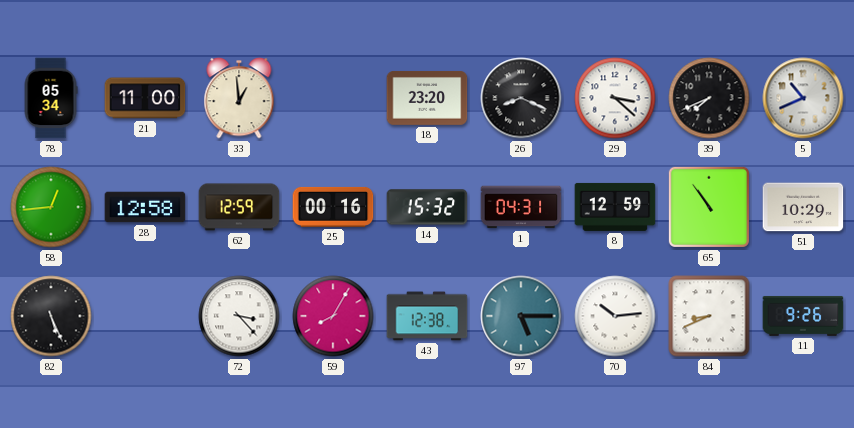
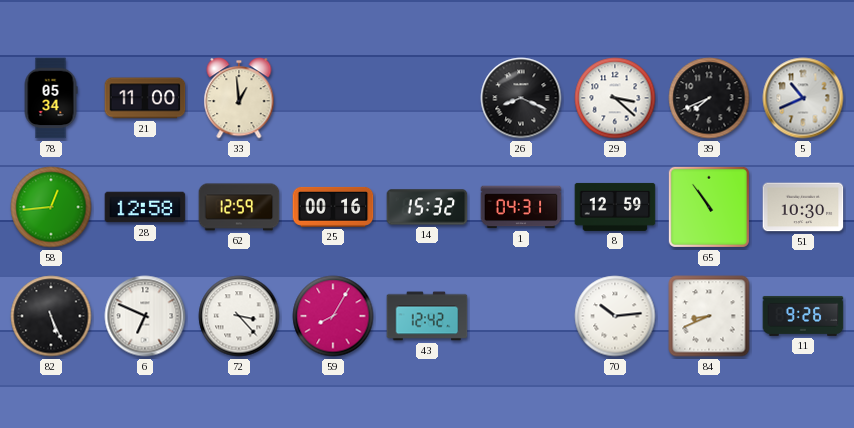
18: 23:20 -> none (427, 98)
51: 10:29 -> 10:30 (803, 207)
6: none -> 6:49 (145, 316)
43: 12:38 -> 12:42 (427, 316)
97: 5:15 -> none (521, 316)
